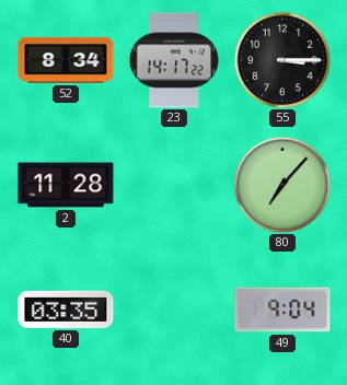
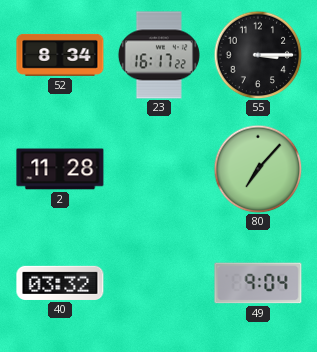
23: 14:17 -> 16:17 (159, 55)
40: 03:35 -> 03:32 (60, 283)
